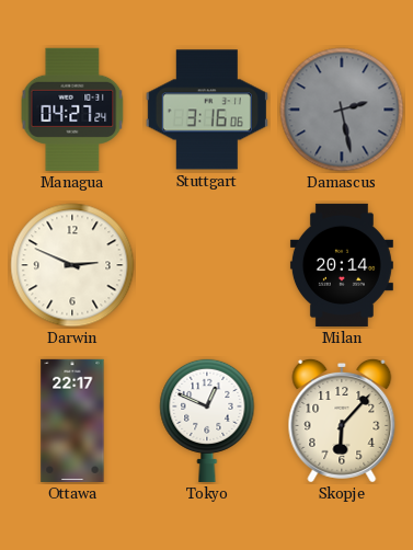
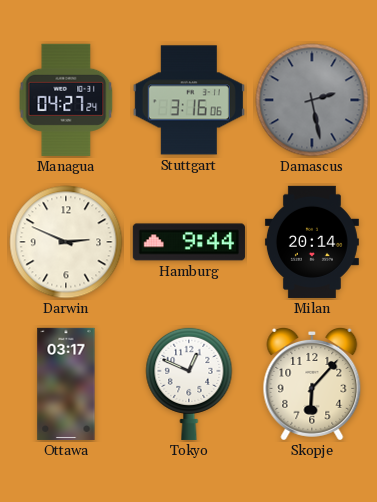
Hamburg: none -> 9:44 (189, 242)
Ottawa: 22:17 -> 03:17 (66, 384)
